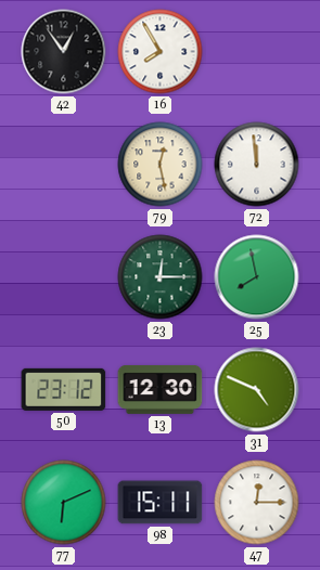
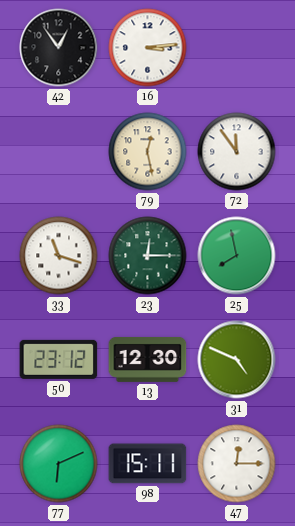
16: 7:55 -> 3:14 (148, 48)
72: 11:59 -> 11:54 (237, 152)
33: none -> 11:18 (59, 256)
